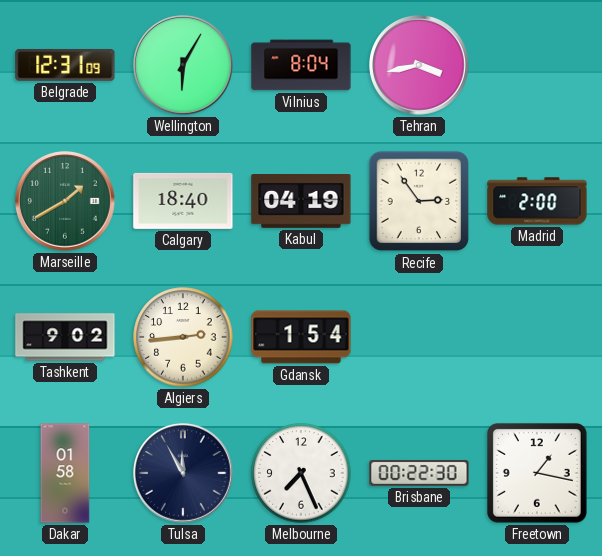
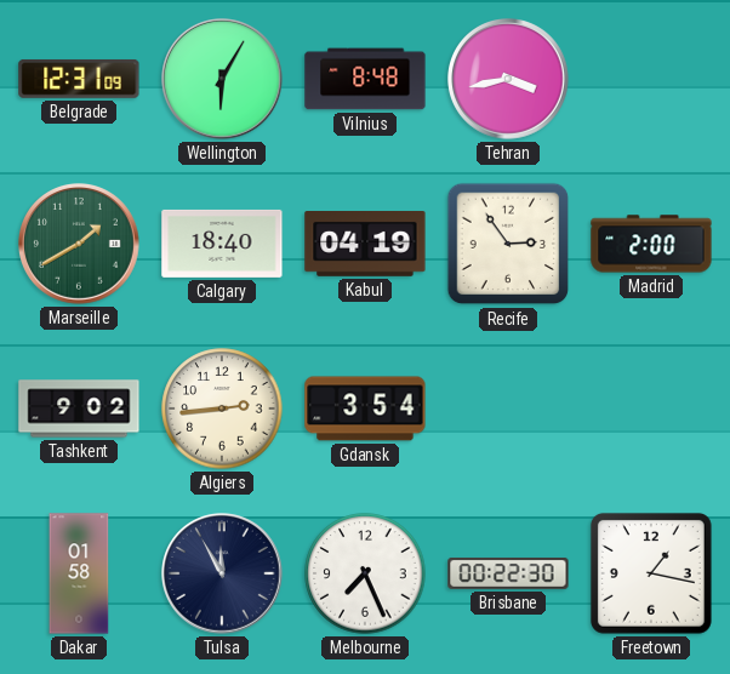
Vilnius: 8:04 -> 8:48 (365, 79)
Gdansk: 1:54 -> 3:54 (365, 409)
